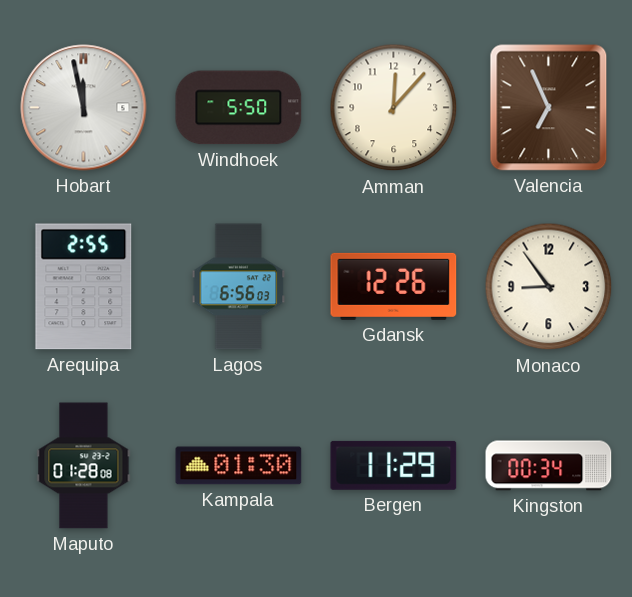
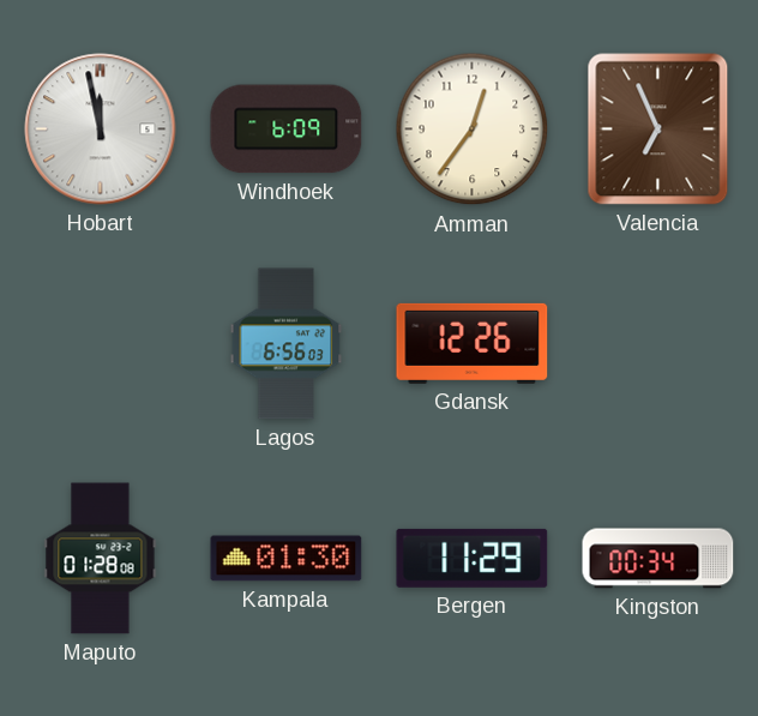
Windhoek: 5:50 -> 6:09 (287, 130)
Amman: 12:07 -> 12:36 (473, 130)
Arequipa: 2:55 -> none (84, 287)
Monaco: 8:54 -> none (549, 287)
